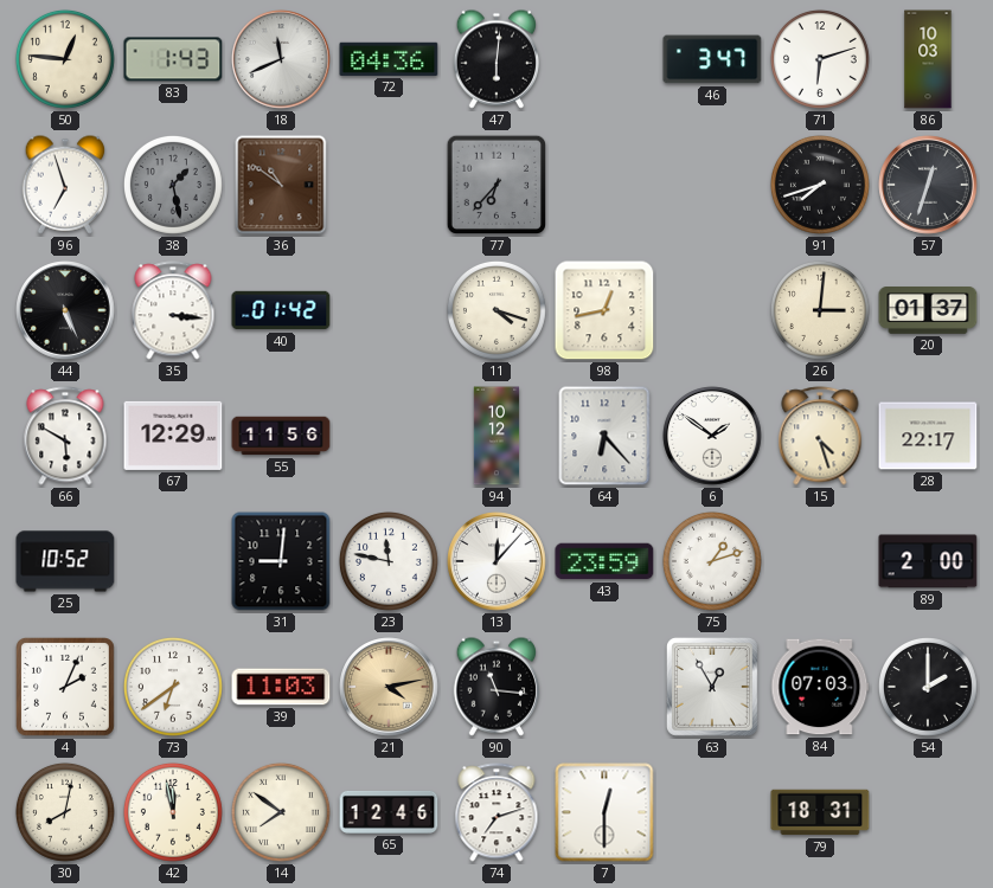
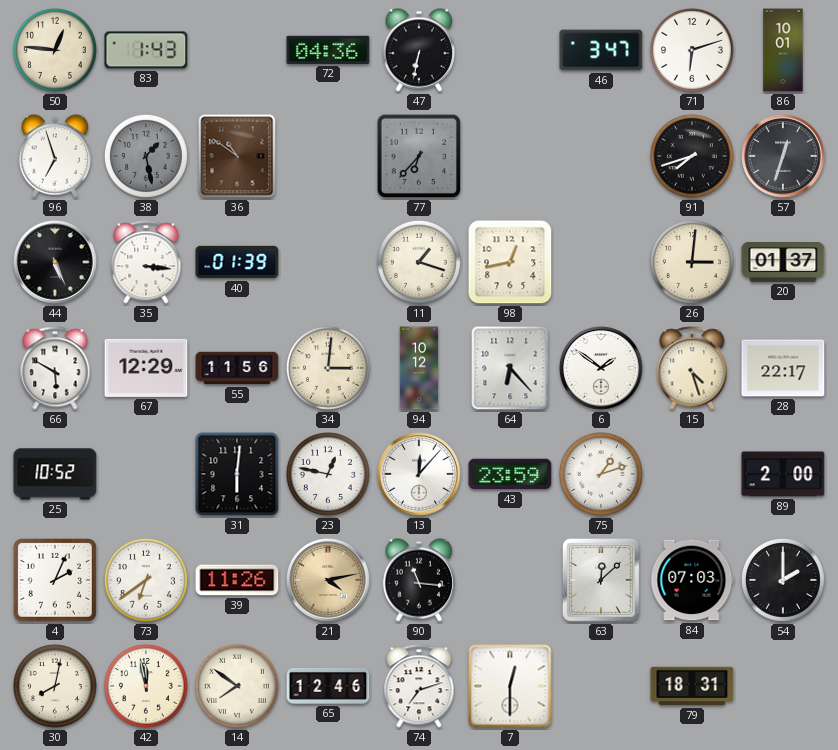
18: 11:41 -> none (281, 59)
47: 6:01 -> 6:32 (418, 50)
86: 10:03 -> 10:01 (783, 50)
40: 01:42 -> 01:39 (237, 262)
11: 4:18 -> 1:18 (419, 262)
34: none -> 3:01 (328, 368)
31: 9:01 -> 6:01 (237, 474)
23: 11:47 -> 12:47 (328, 474)
39: 11:03 -> 11:26 (237, 580)
63: 12:55 -> 12:08 (601, 580)
